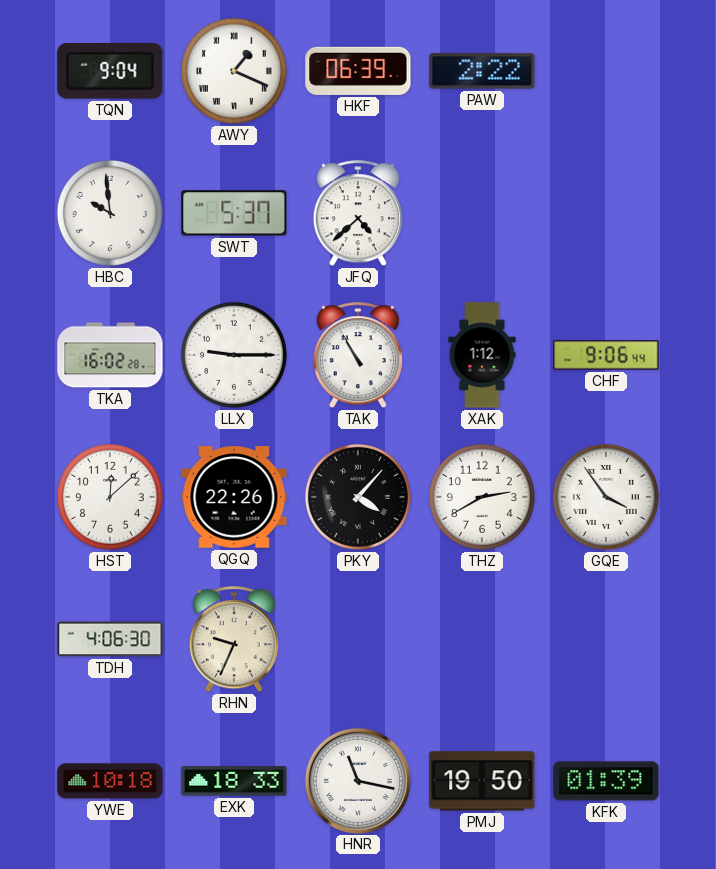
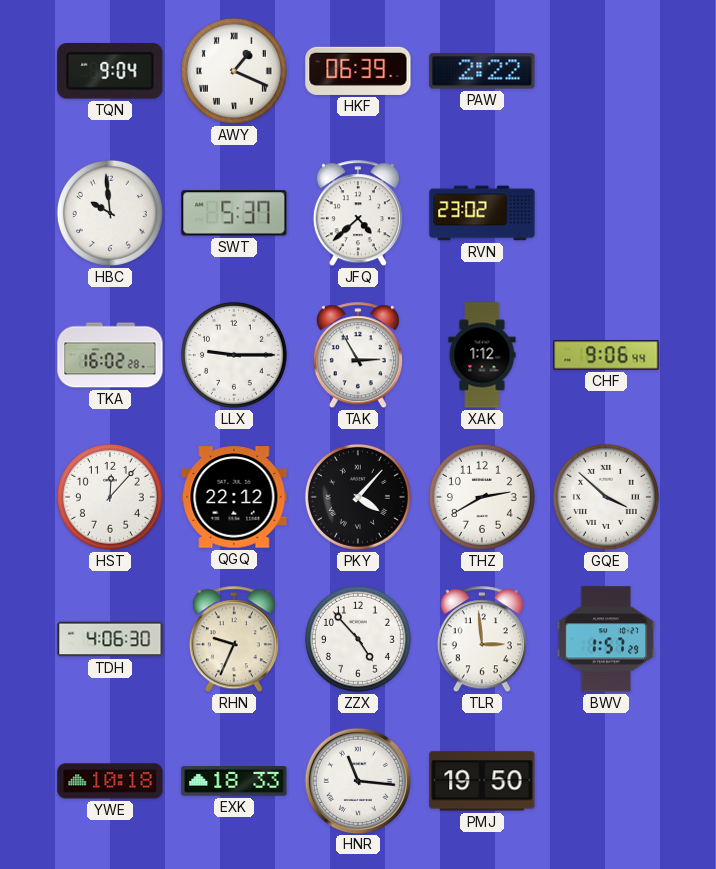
RVN: none -> 23:02 (482, 213)
TAK: 10:55 -> 2:55 (358, 356)
HST: 12:08 -> 12:07 (110, 497)
QGQ: 22:26 -> 22:12 (234, 497)
GQE: 3:54 -> 3:52 (606, 497)
ZZX: none -> 4:53 (358, 639)
TLR: none -> 2:59 (482, 640)
BWV: none -> 1:57 (606, 639)
HNR: 11:17 -> 11:16 (357, 780)
KFK: 01:39 -> none (606, 781)
